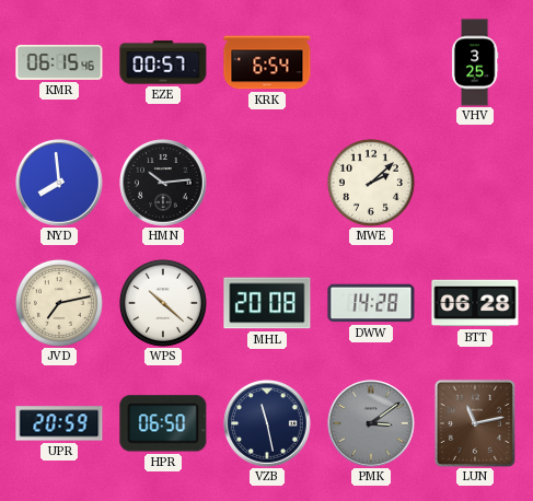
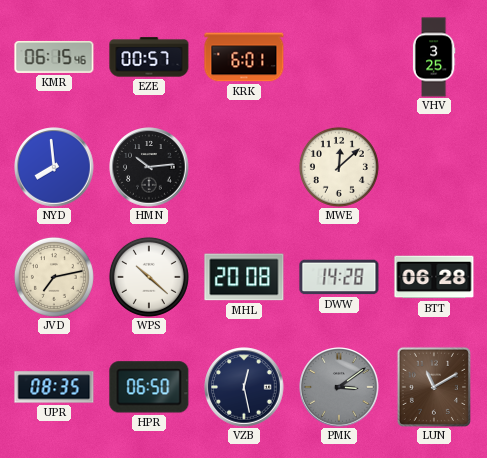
KRK: 6:54 -> 6:01 (244, 57)
MWE: 2:08 -> 12:08 (339, 167)
UPR: 20:59 -> 08:35 (54, 387)
VZB: 11:28 -> 12:28 (244, 387)
LUN: 11:13 -> 11:10 (434, 387)
